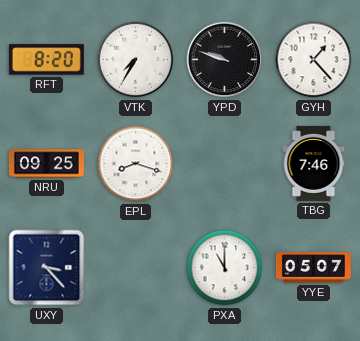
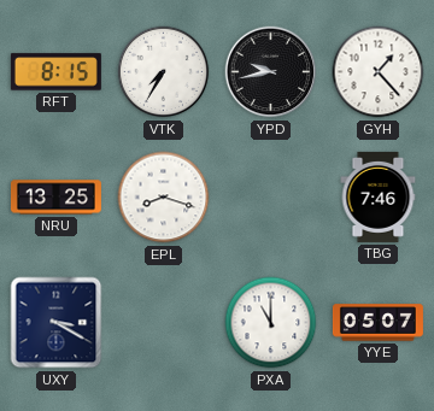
RFT: 8:20 -> 8:15 (55, 72)
YPD: 9:48 -> 9:43 (271, 72)
NRU: 09:25 -> 13:25 (55, 198)
UXY: 3:23 -> 3:20 (57, 323)
